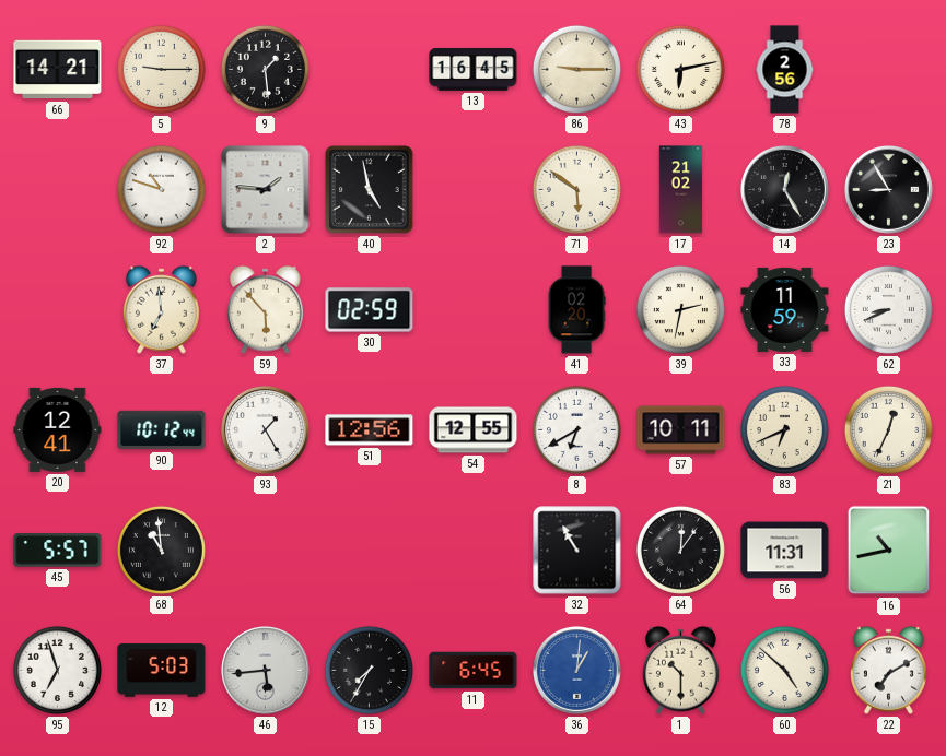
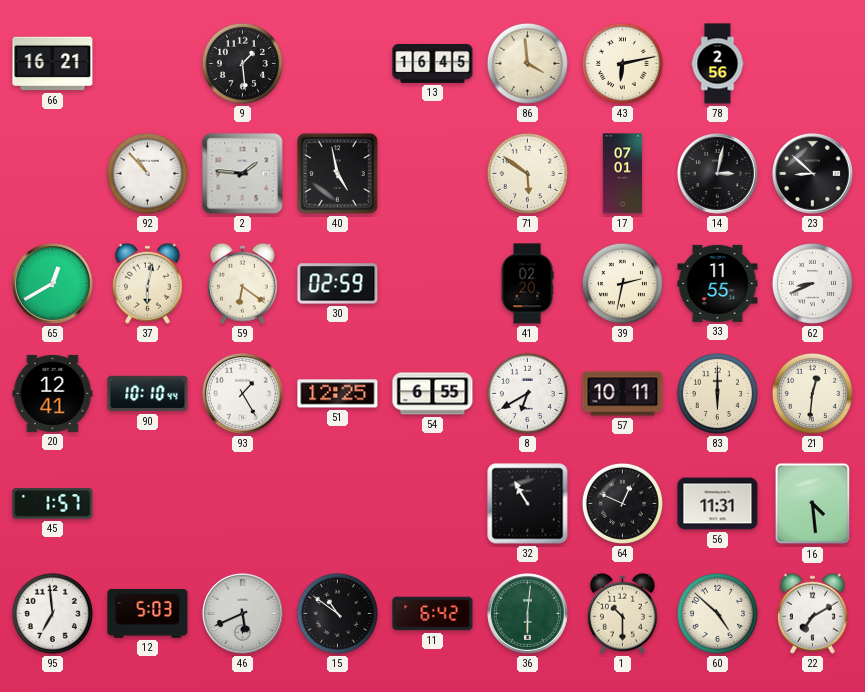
66: 14:21 -> 16:21 (53, 64)
5: 9:15 -> none (161, 69)
86: 9:15 -> 3:59 (527, 63)
92: 10:48 -> 10:53 (147, 173)
17: 21:02 -> 07:01 (623, 174)
14: 12:25 -> 3:02 (718, 174)
23: 8:55 -> 8:52 (813, 174)
65: none -> 12:40 (53, 284)
37: 6:59 -> 6:02 (147, 283)
59: 5:53 -> 6:21 (242, 283)
33: 11:59 -> 11:55 (718, 283)
90: 10:12 -> 10:10 (148, 394)
51: 12:56 -> 12:25 (338, 394)
54: 12:55 -> 6:55 (433, 394)
83: 6:41 -> 6:00 (717, 393)
21: 12:34 -> 12:31 (812, 393)
45: 5:57 -> 1:57 (53, 504)
68: 10:59 -> none (161, 550)
64: 12:06 -> 12:49 (622, 503)
16: 10:43 -> 4:29 (813, 504)
95: 6:57 -> 6:59 (52, 613)
46: 5:44 -> 5:41 (243, 614)
15: 7:35 -> 10:51 (337, 613)
11: 6:45 -> 6:42 (433, 614)
36: 1:01 -> 6:01 (528, 614)
36 dial: blue -> green (528, 614)
